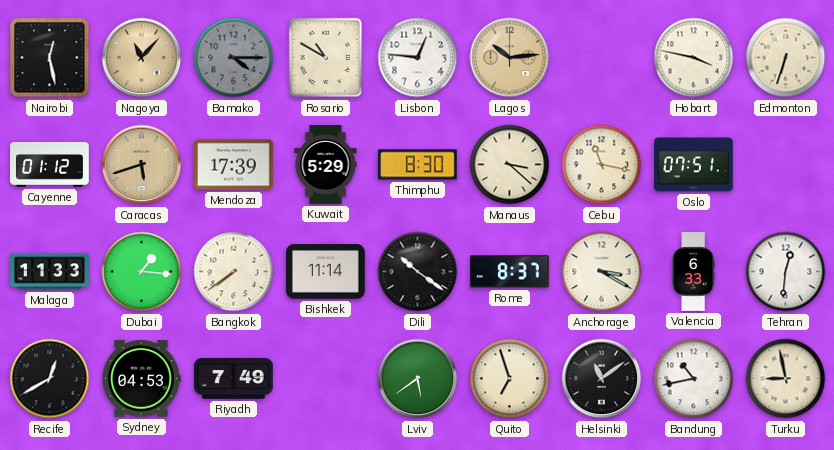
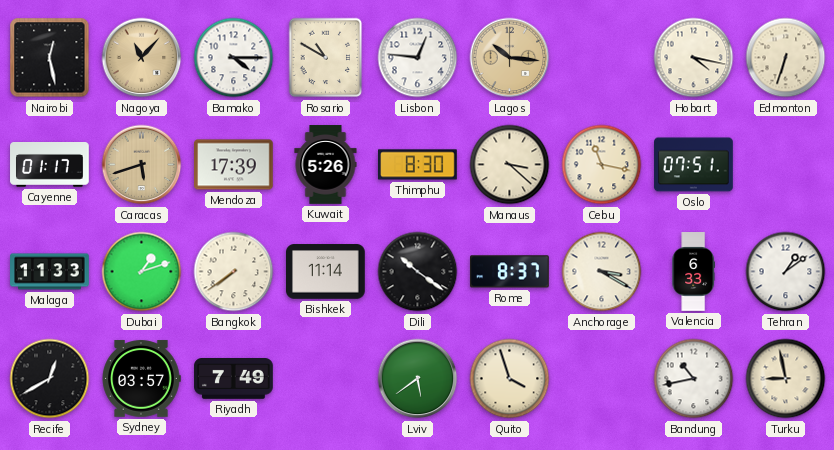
Bamako dial: grey -> white (234, 58)
Lagos: 10:14 -> 10:16 (510, 58)
Hobart: 3:47 -> 4:17 (694, 58)
Cayenne: 01:12 -> 01:17 (50, 165)
Kuwait: 5:29 -> 5:26 (326, 165)
Dubai: 1:16 -> 1:12 (142, 272)
Tehran: 12:31 -> 1:09 (786, 272)
Sydney: 04:53 -> 03:57 (141, 379)
Quito: 6:57 -> 3:57 (510, 379)
Helsinki: 11:09 -> none (602, 379)
